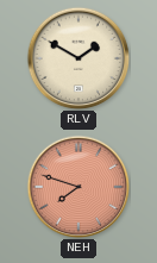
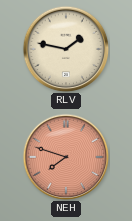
RLV: 1:50 -> 1:47 (66, 49)
